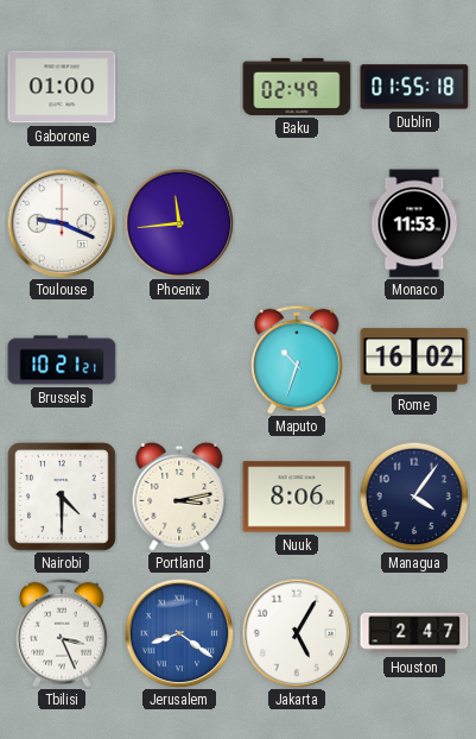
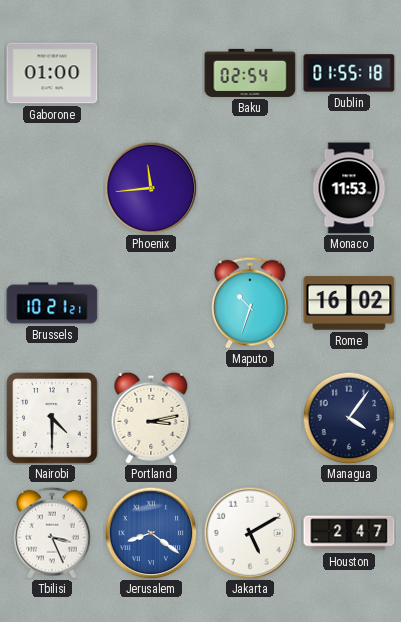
Baku: 02:49 -> 02:54 (250, 73)
Toulouse: 9:19 -> none (62, 223)
Nuuk: 8:06 -> none (297, 497)
Jakarta: 5:05 -> 5:10 (250, 533)
